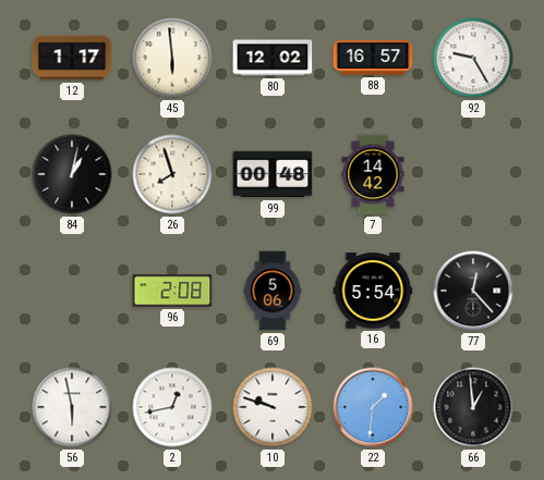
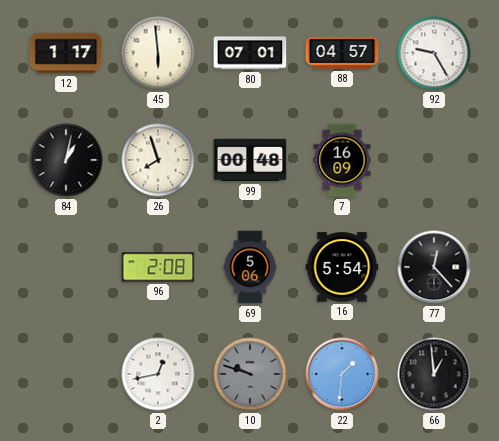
80: 12:02 -> 07:01 (250, 53)
88: 16:57 -> 04:57 (342, 53)
7: 14:42 -> 16:09 (342, 160)
56: 5:58 -> none (72, 407)
10 dial: white -> grey (250, 374)
